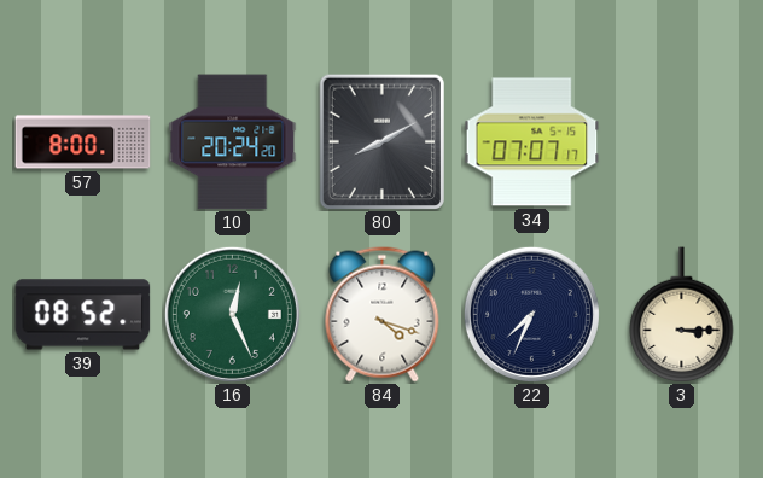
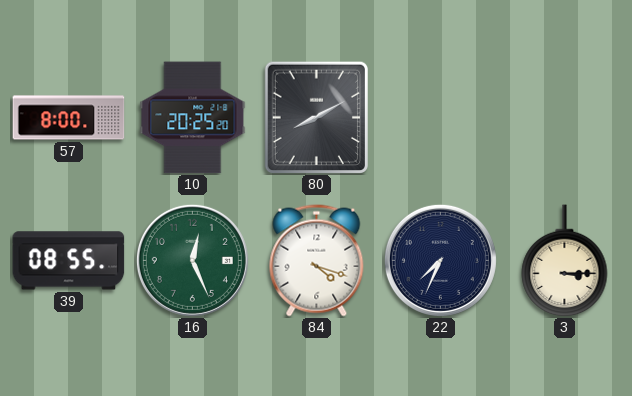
10: 20:24 -> 20:25 (193, 118)
34: 07:07 -> none (532, 142)
39: 08:52 -> 08:55 (69, 261)
